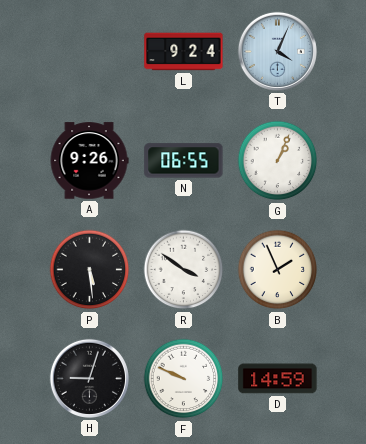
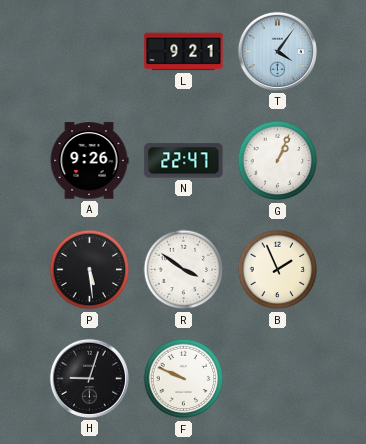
L: 9:24 -> 9:21 (184, 52)
T: 4:04 -> 4:06 (277, 51)
N: 06:55 -> 22:47 (184, 161)
D: 14:59 -> none (278, 379)
